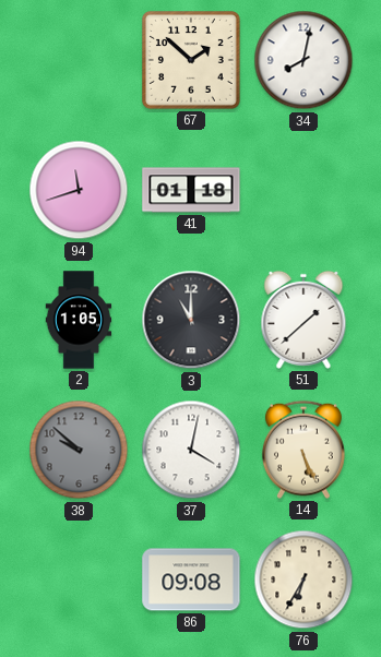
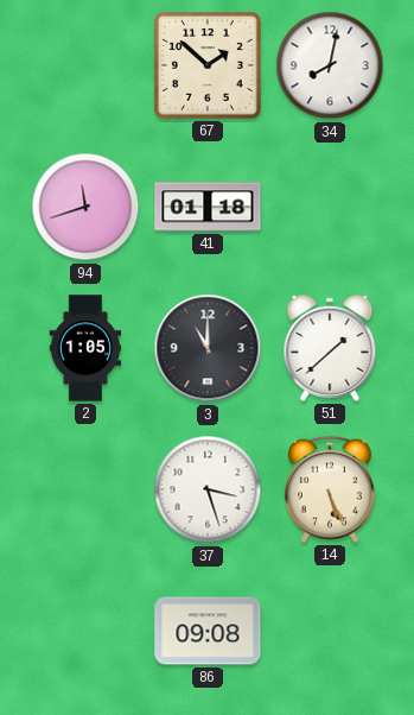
38: 9:52 -> none (79, 450)
37: 4:02 -> 3:27 (208, 489)
76: 6:35 -> none (303, 580)
